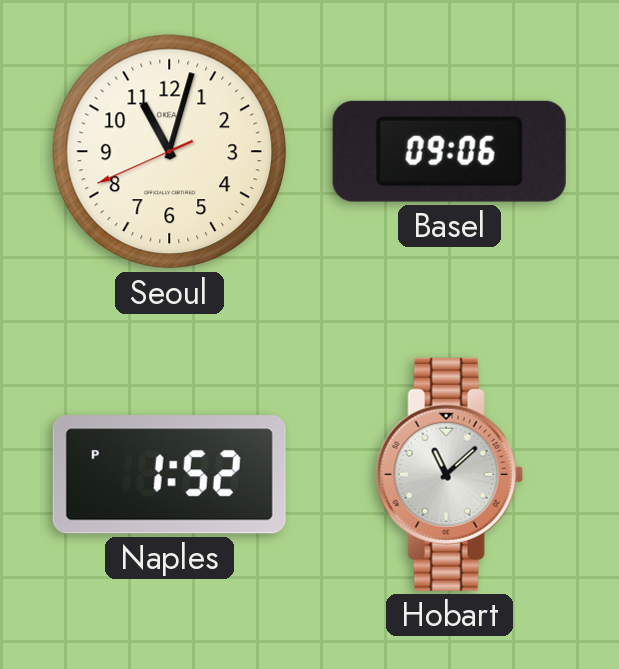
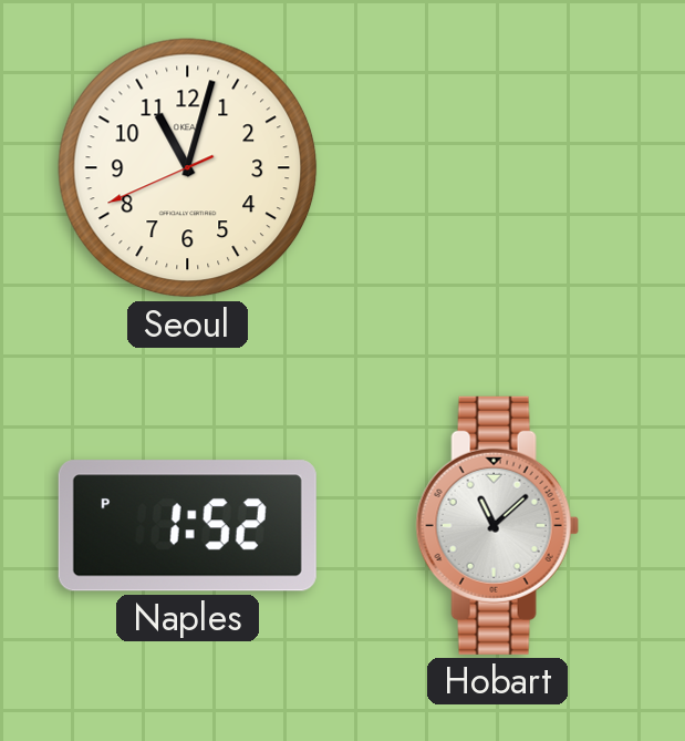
Basel: 09:06 -> none (449, 151)
